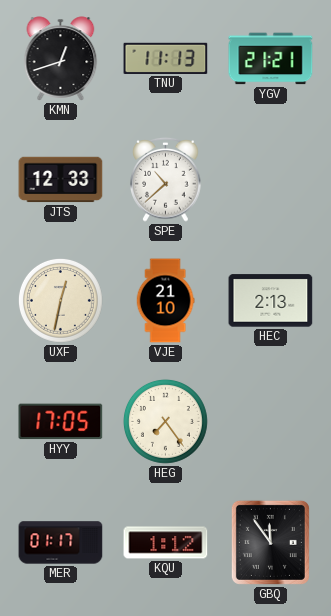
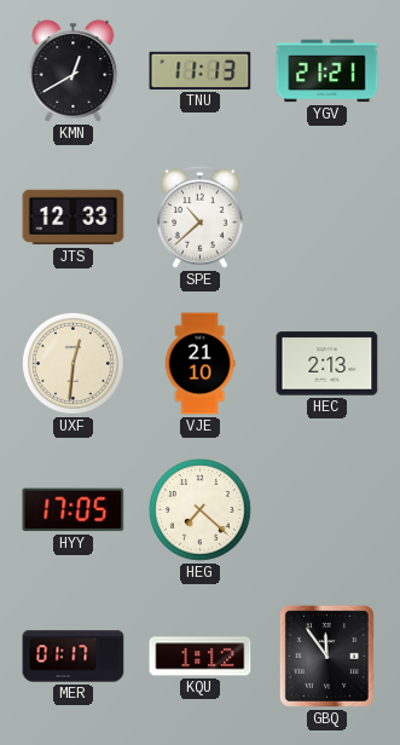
KMN: 12:42 -> 12:40 (74, 71)
UXF: 12:32 -> 12:31 (73, 363)
HEG: 7:24 -> 7:22 (199, 509)
